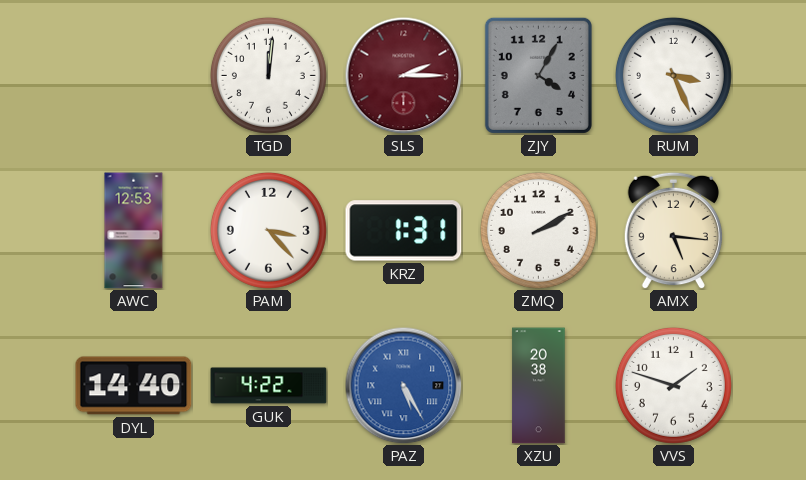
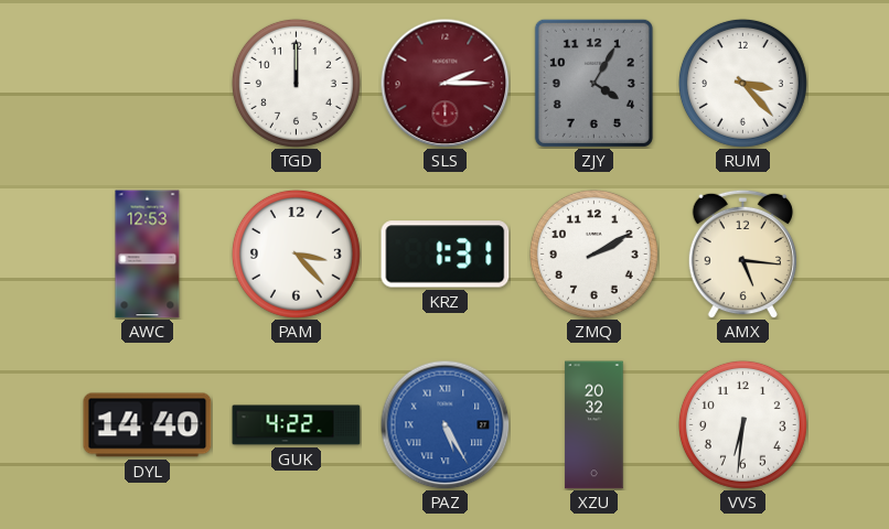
TGD: 12:01 -> 12:00 (296, 83)
RUM: 3:26 -> 3:23 (742, 83)
XZU: 20:38 -> 20:32 (595, 425)
VVS: 1:48 -> 6:31 (742, 424)
